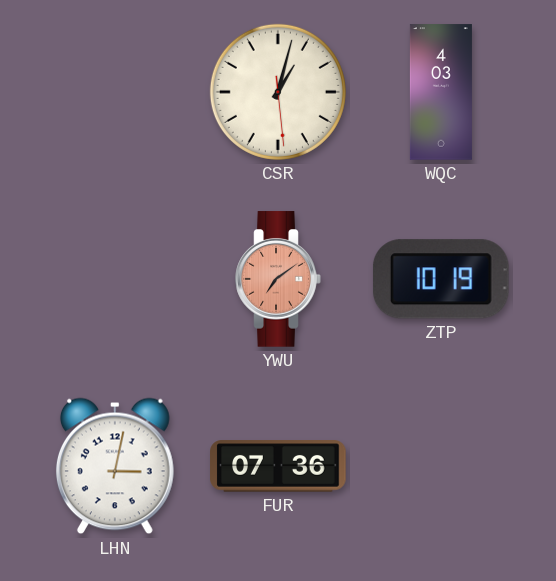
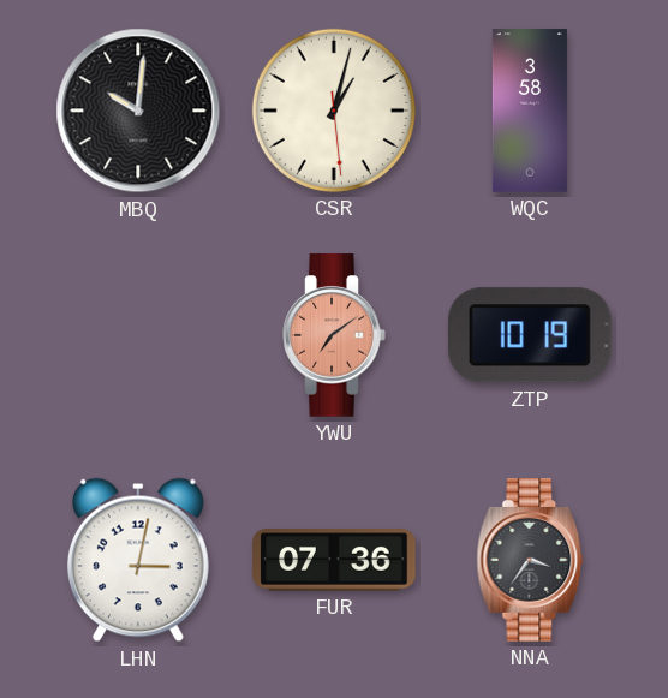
MBQ: none -> 10:01 (138, 111)
WQC: 4:03 -> 3:58 (530, 111)
NNA: none -> 3:36 (530, 560)
